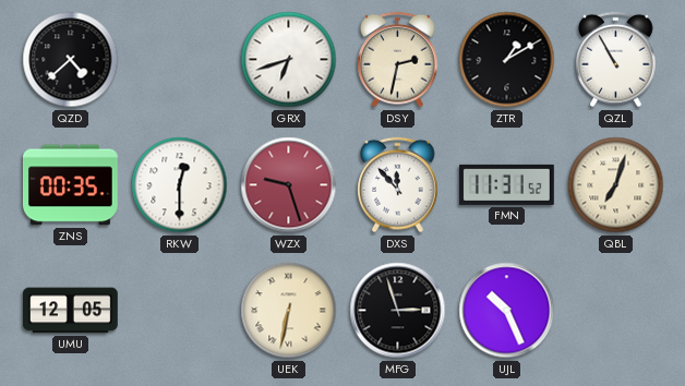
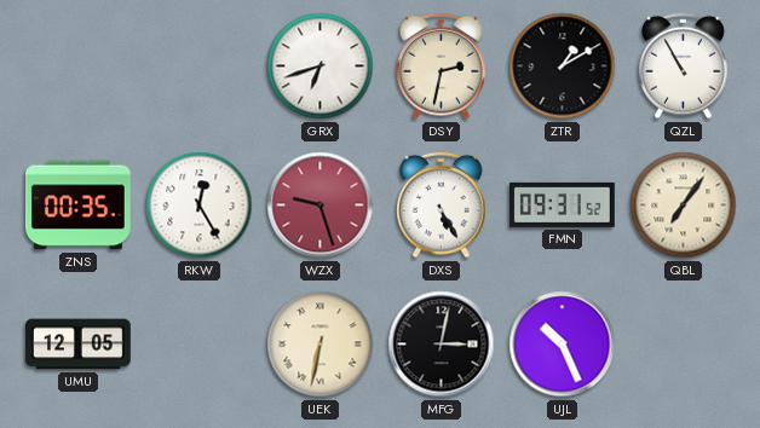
QZD: 4:38 -> none (71, 60)
RKW: 12:30 -> 12:25 (200, 206)
DXS: 11:53 -> 5:25 (442, 206)
FMN: 11:31 -> 09:31 (562, 204)
QBL: 7:03 -> 7:06 (684, 206)
MFG: 2:57 -> 3:02 (442, 345)
